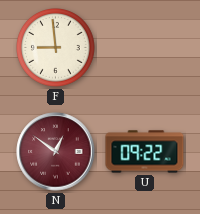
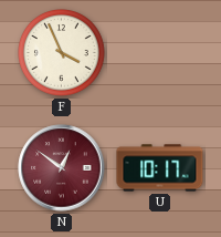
F: 8:59 -> 3:56 (62, 53)
U: 09:22 -> 10:17 (160, 168)
